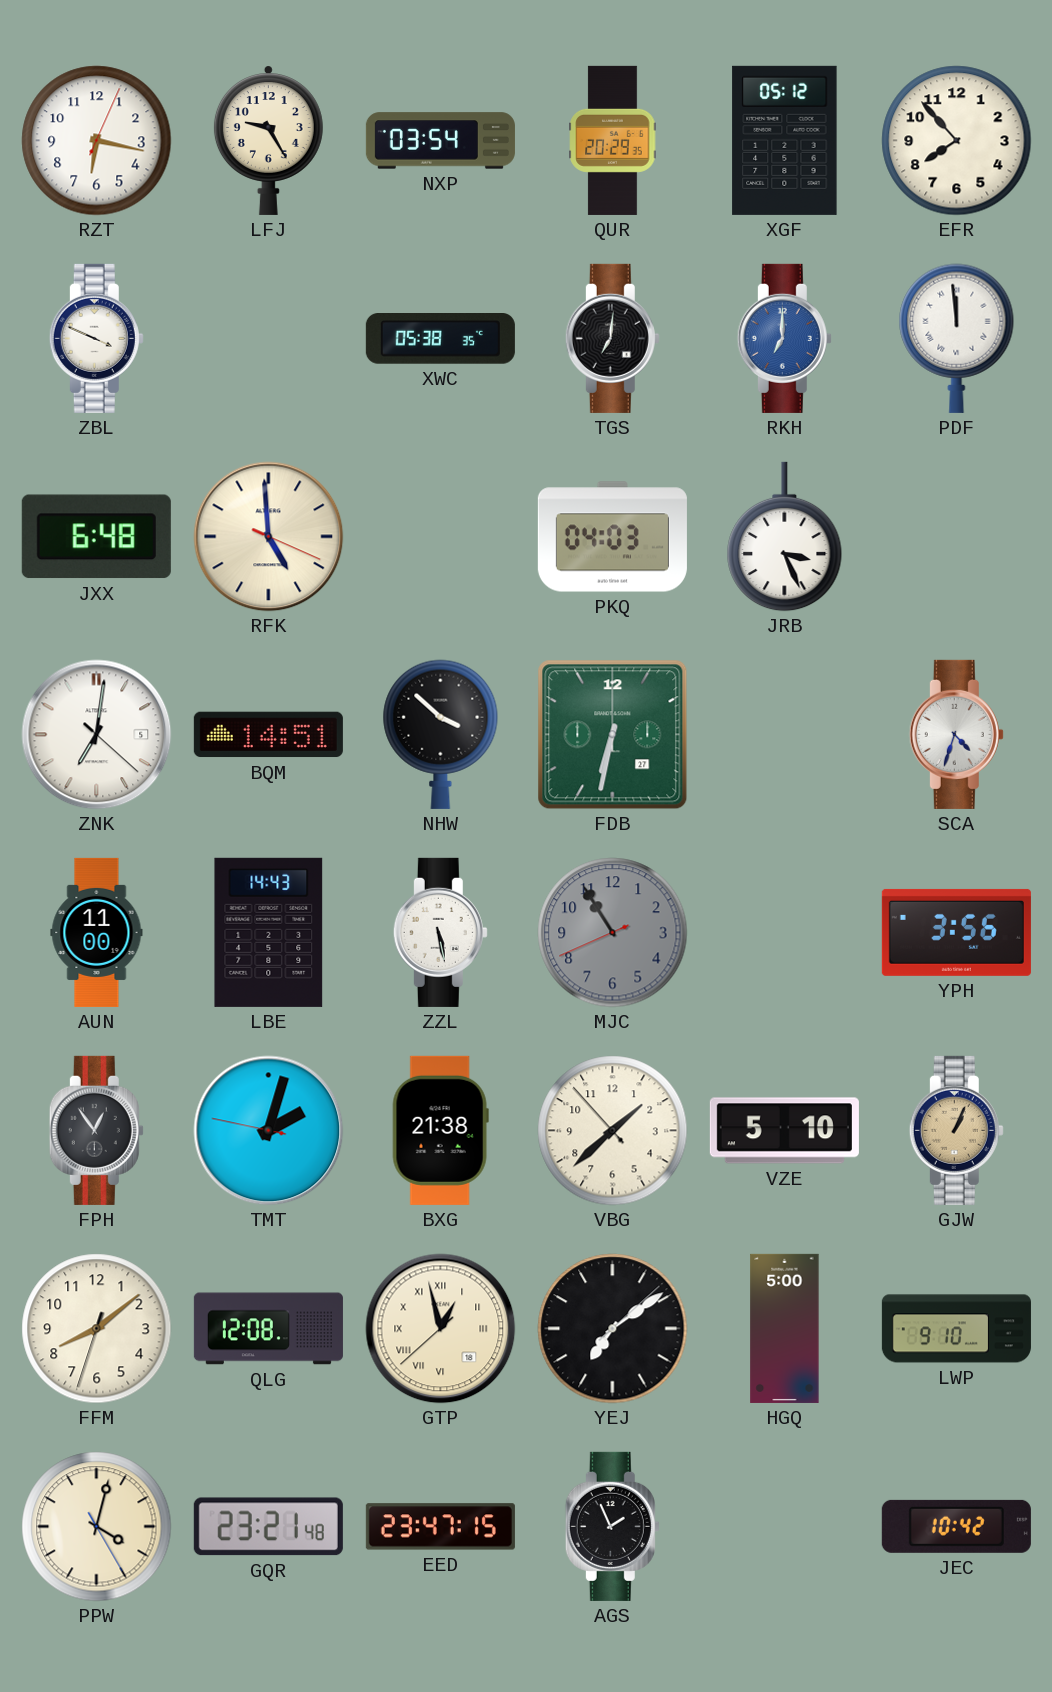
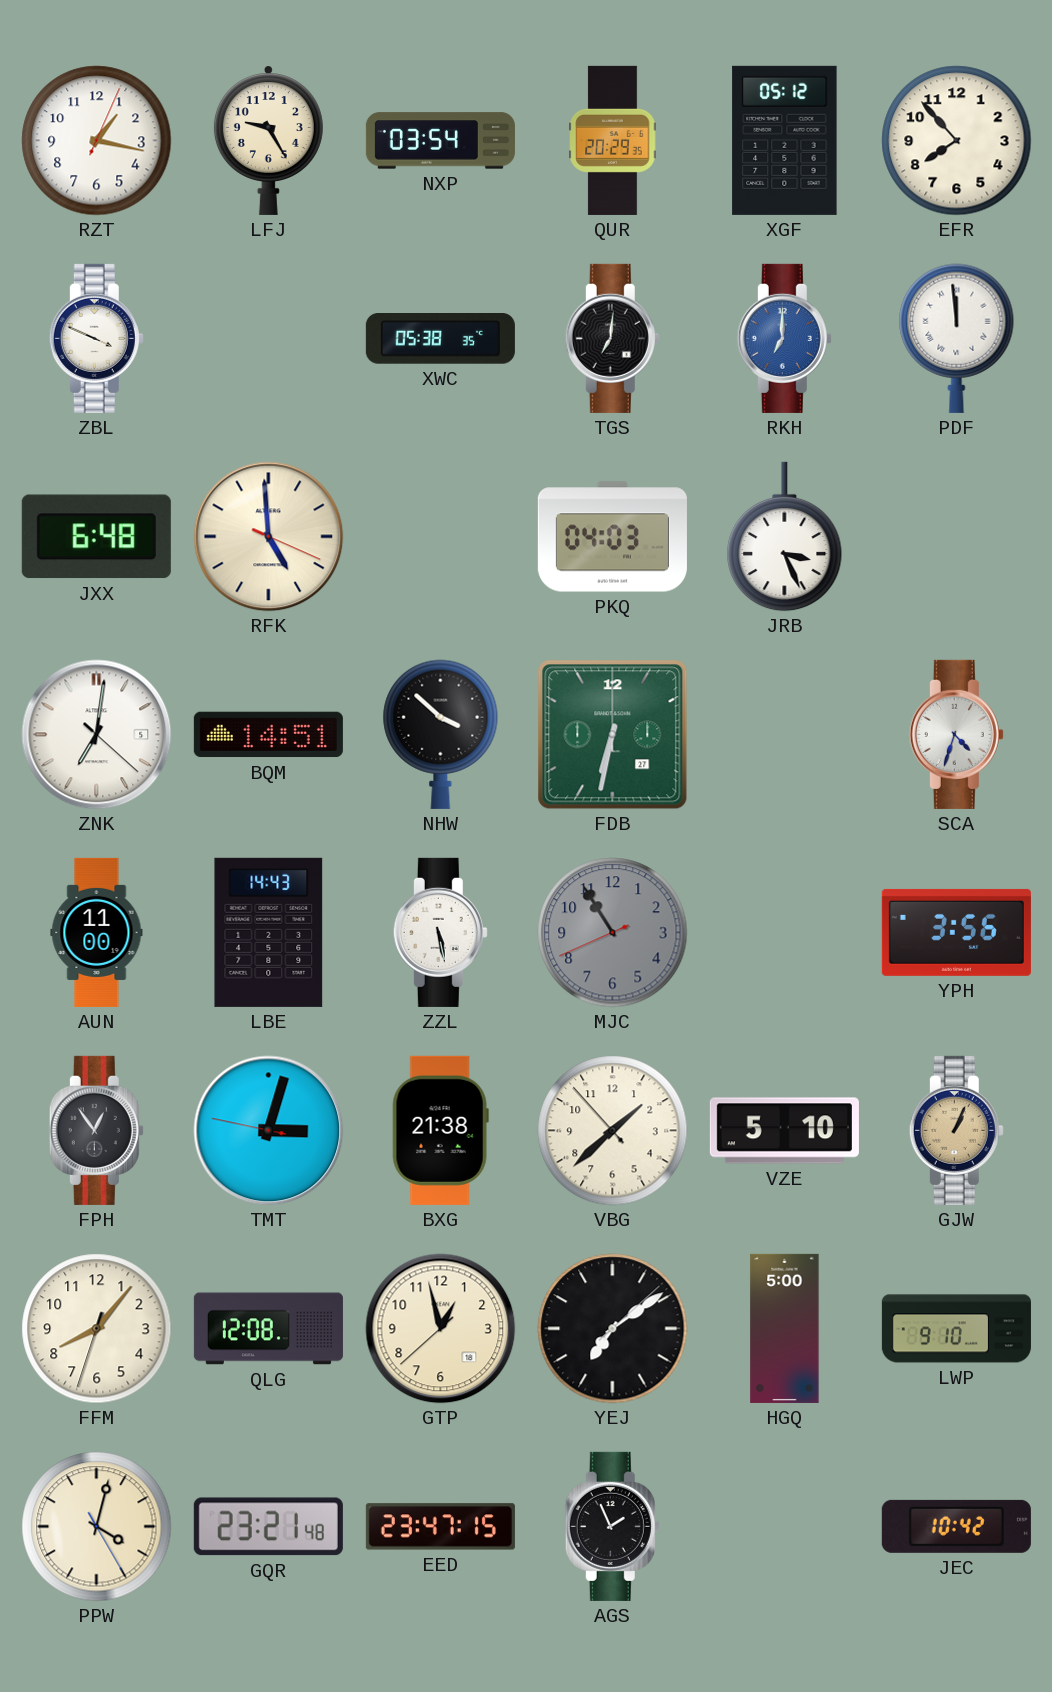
RZT: 6:17 -> 1:17 (97, 141)
TMT: 2:02 -> 3:02 (269, 1131)
FFM: 8:08 -> 8:06 (97, 1329)
GTP numerals: Roman -> Arabic (441, 1329)
